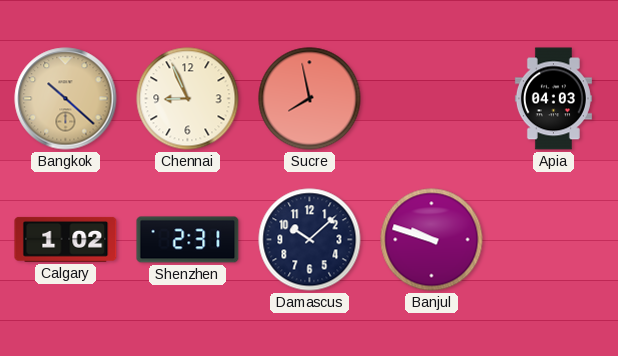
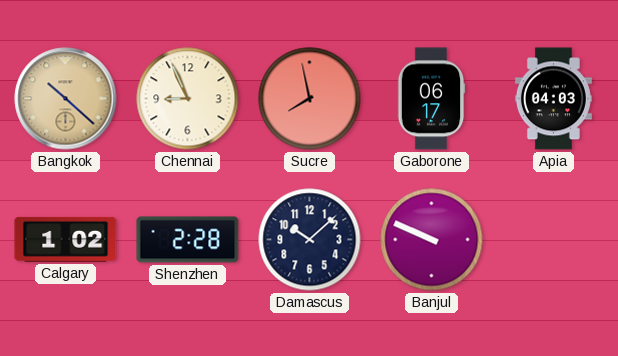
Gaborone: none -> 06:17 (431, 99)
Shenzhen: 2:31 -> 2:28 (188, 240)
Banjul: 9:48 -> 9:49 (432, 240)
